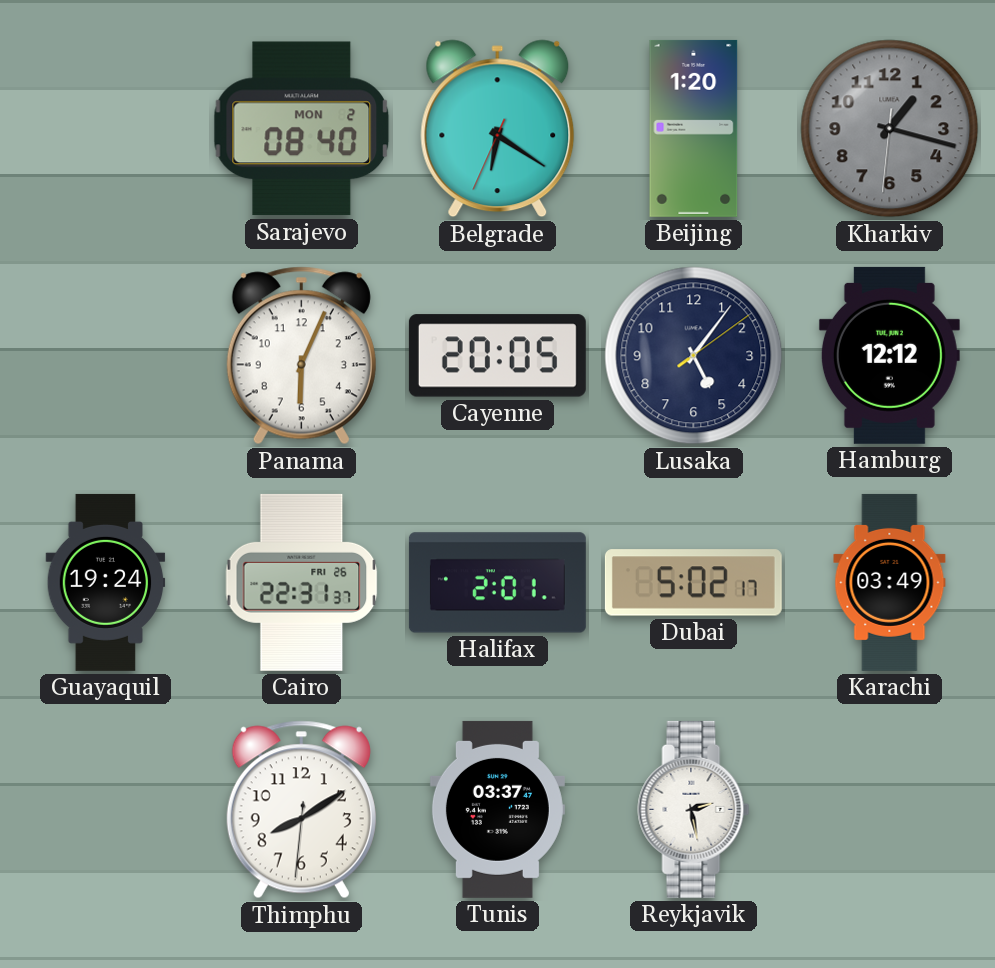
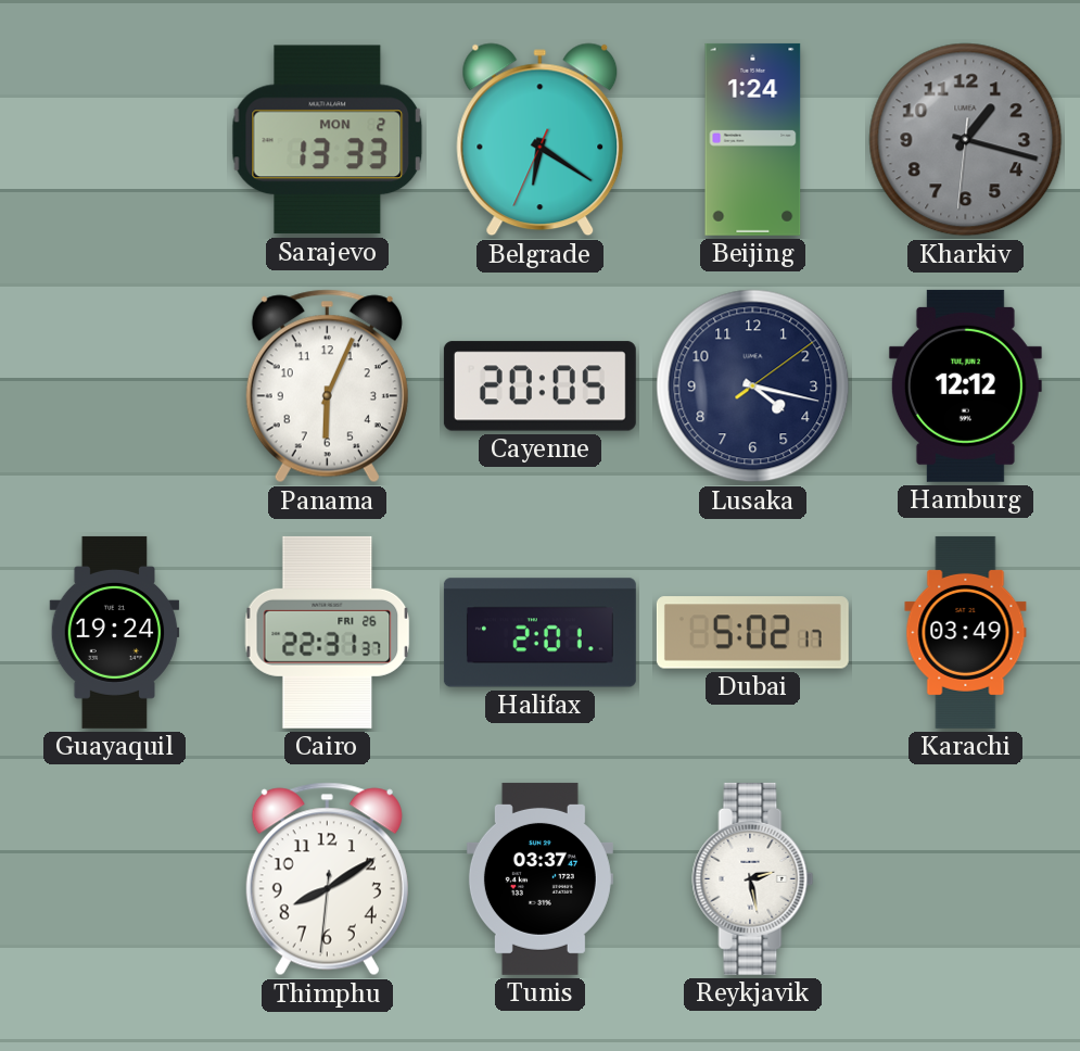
Sarajevo: 08:40 -> 13:33 (328, 140)
Beijing: 1:20 -> 1:24 (753, 139)
Lusaka: 5:06 -> 4:17 (753, 387)
